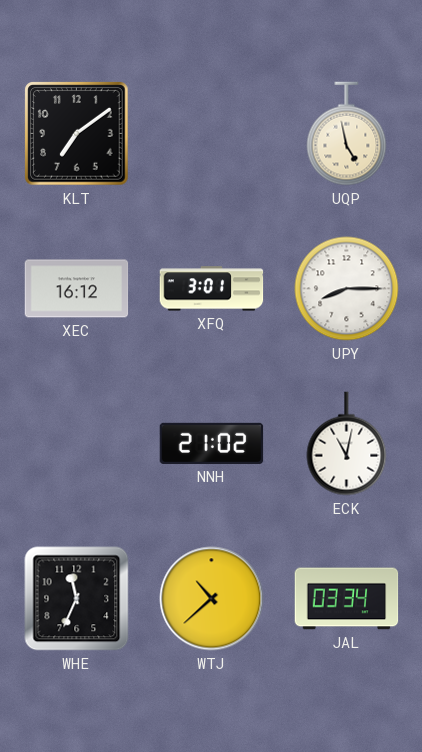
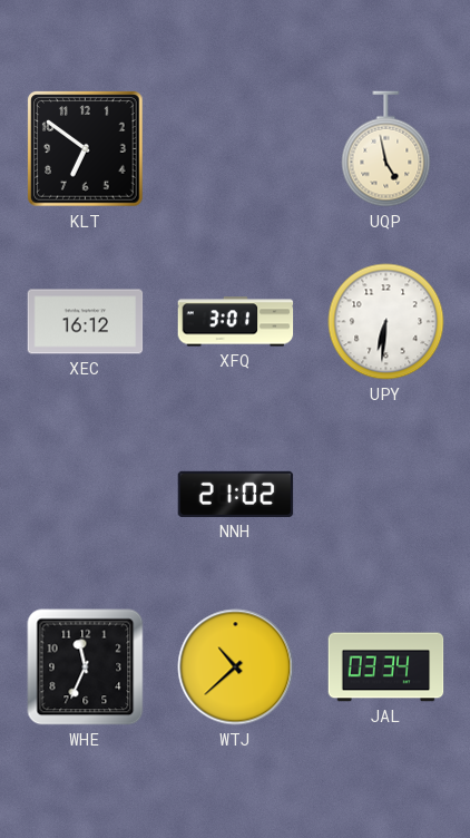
KLT: 7:09 -> 6:51 (86, 149)
UPY: 8:15 -> 6:31 (386, 322)
ECK: 11:02 -> none (347, 444)
